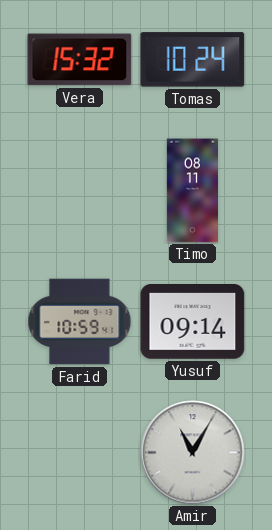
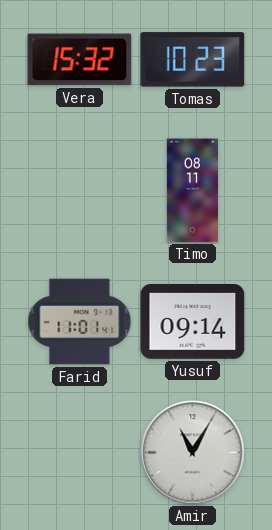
Tomas: 10:24 -> 10:23 (193, 60)
Farid: 10:59 -> 11:01 (80, 322)
